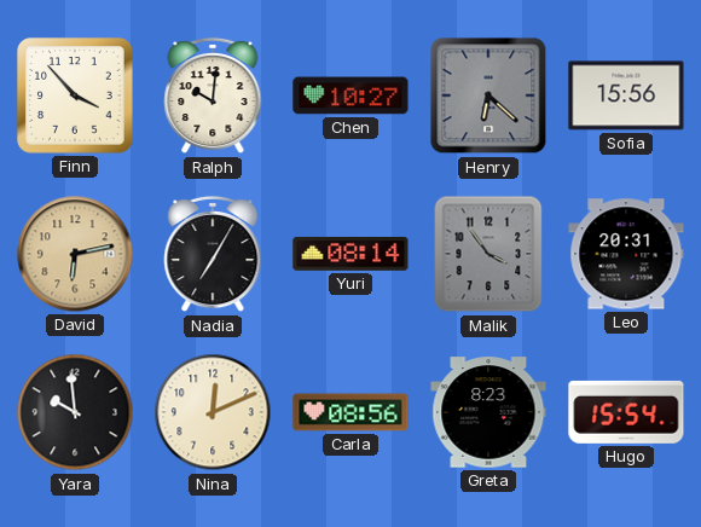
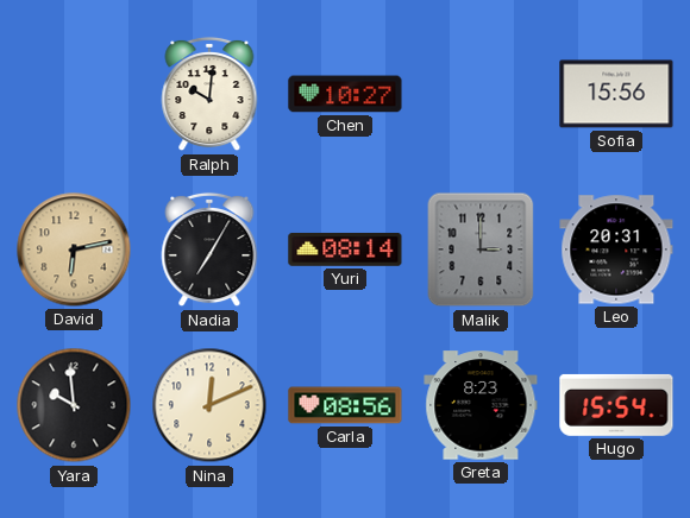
Finn: 3:53 -> none (75, 95)
Henry: 6:22 -> none (488, 95)
Malik: 3:54 -> 3:00 (481, 249)
